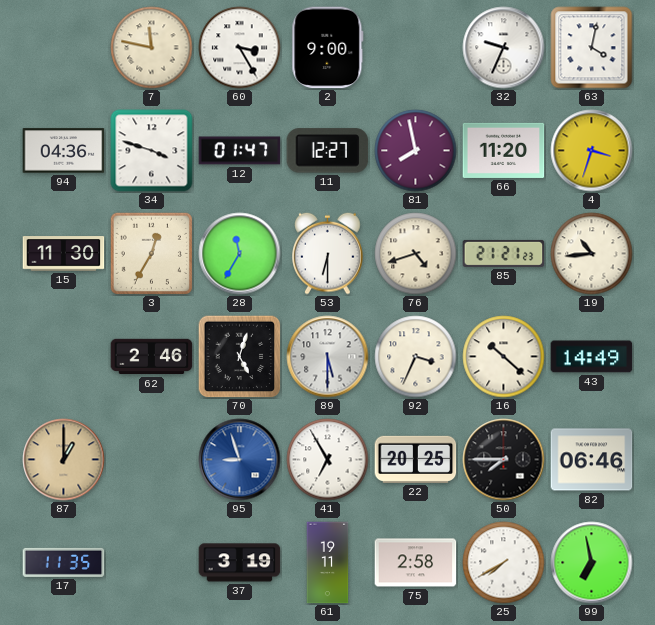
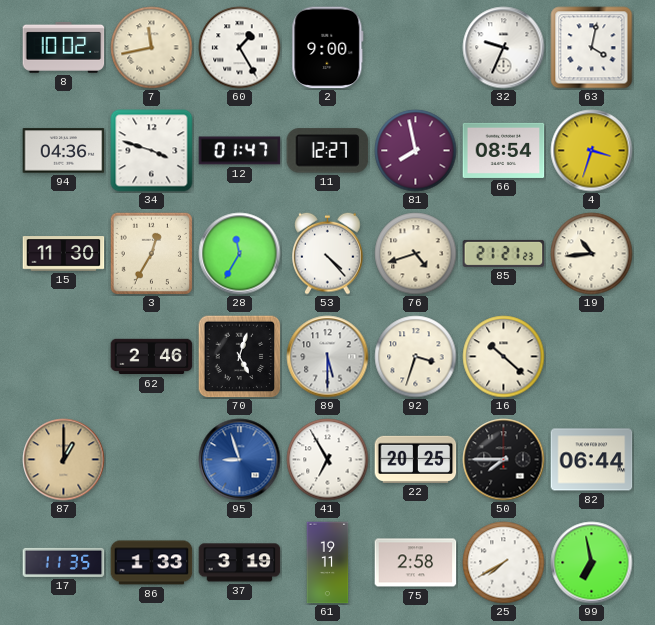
8: none -> 10:02 (64, 47)
7: 11:47 -> 11:43 (152, 48)
60: 3:25 -> 1:25 (240, 48)
66: 11:20 -> 08:54 (504, 150)
53: 6:30 -> 4:23 (328, 253)
92: 3:34 -> 3:33 (416, 357)
43: 14:49 -> none (592, 357)
82: 06:46 -> 06:44 (592, 460)
86: none -> 1:33 (152, 563)
